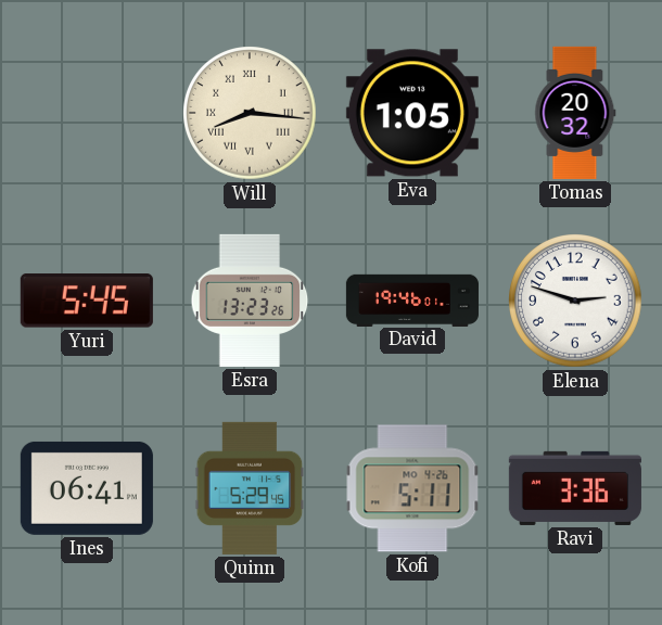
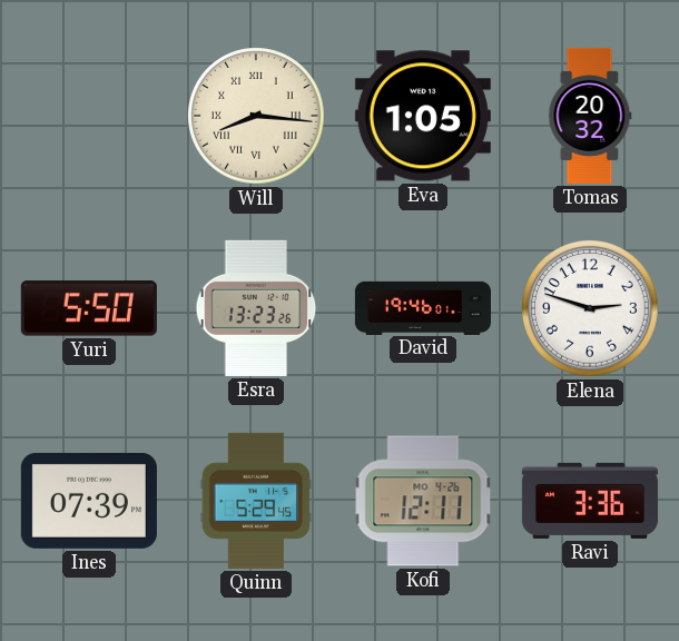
Yuri: 5:45 -> 5:50 (89, 308)
Ines: 06:41 -> 07:39 (89, 501)
Kofi: 5:11 -> 12:11 (423, 501)
